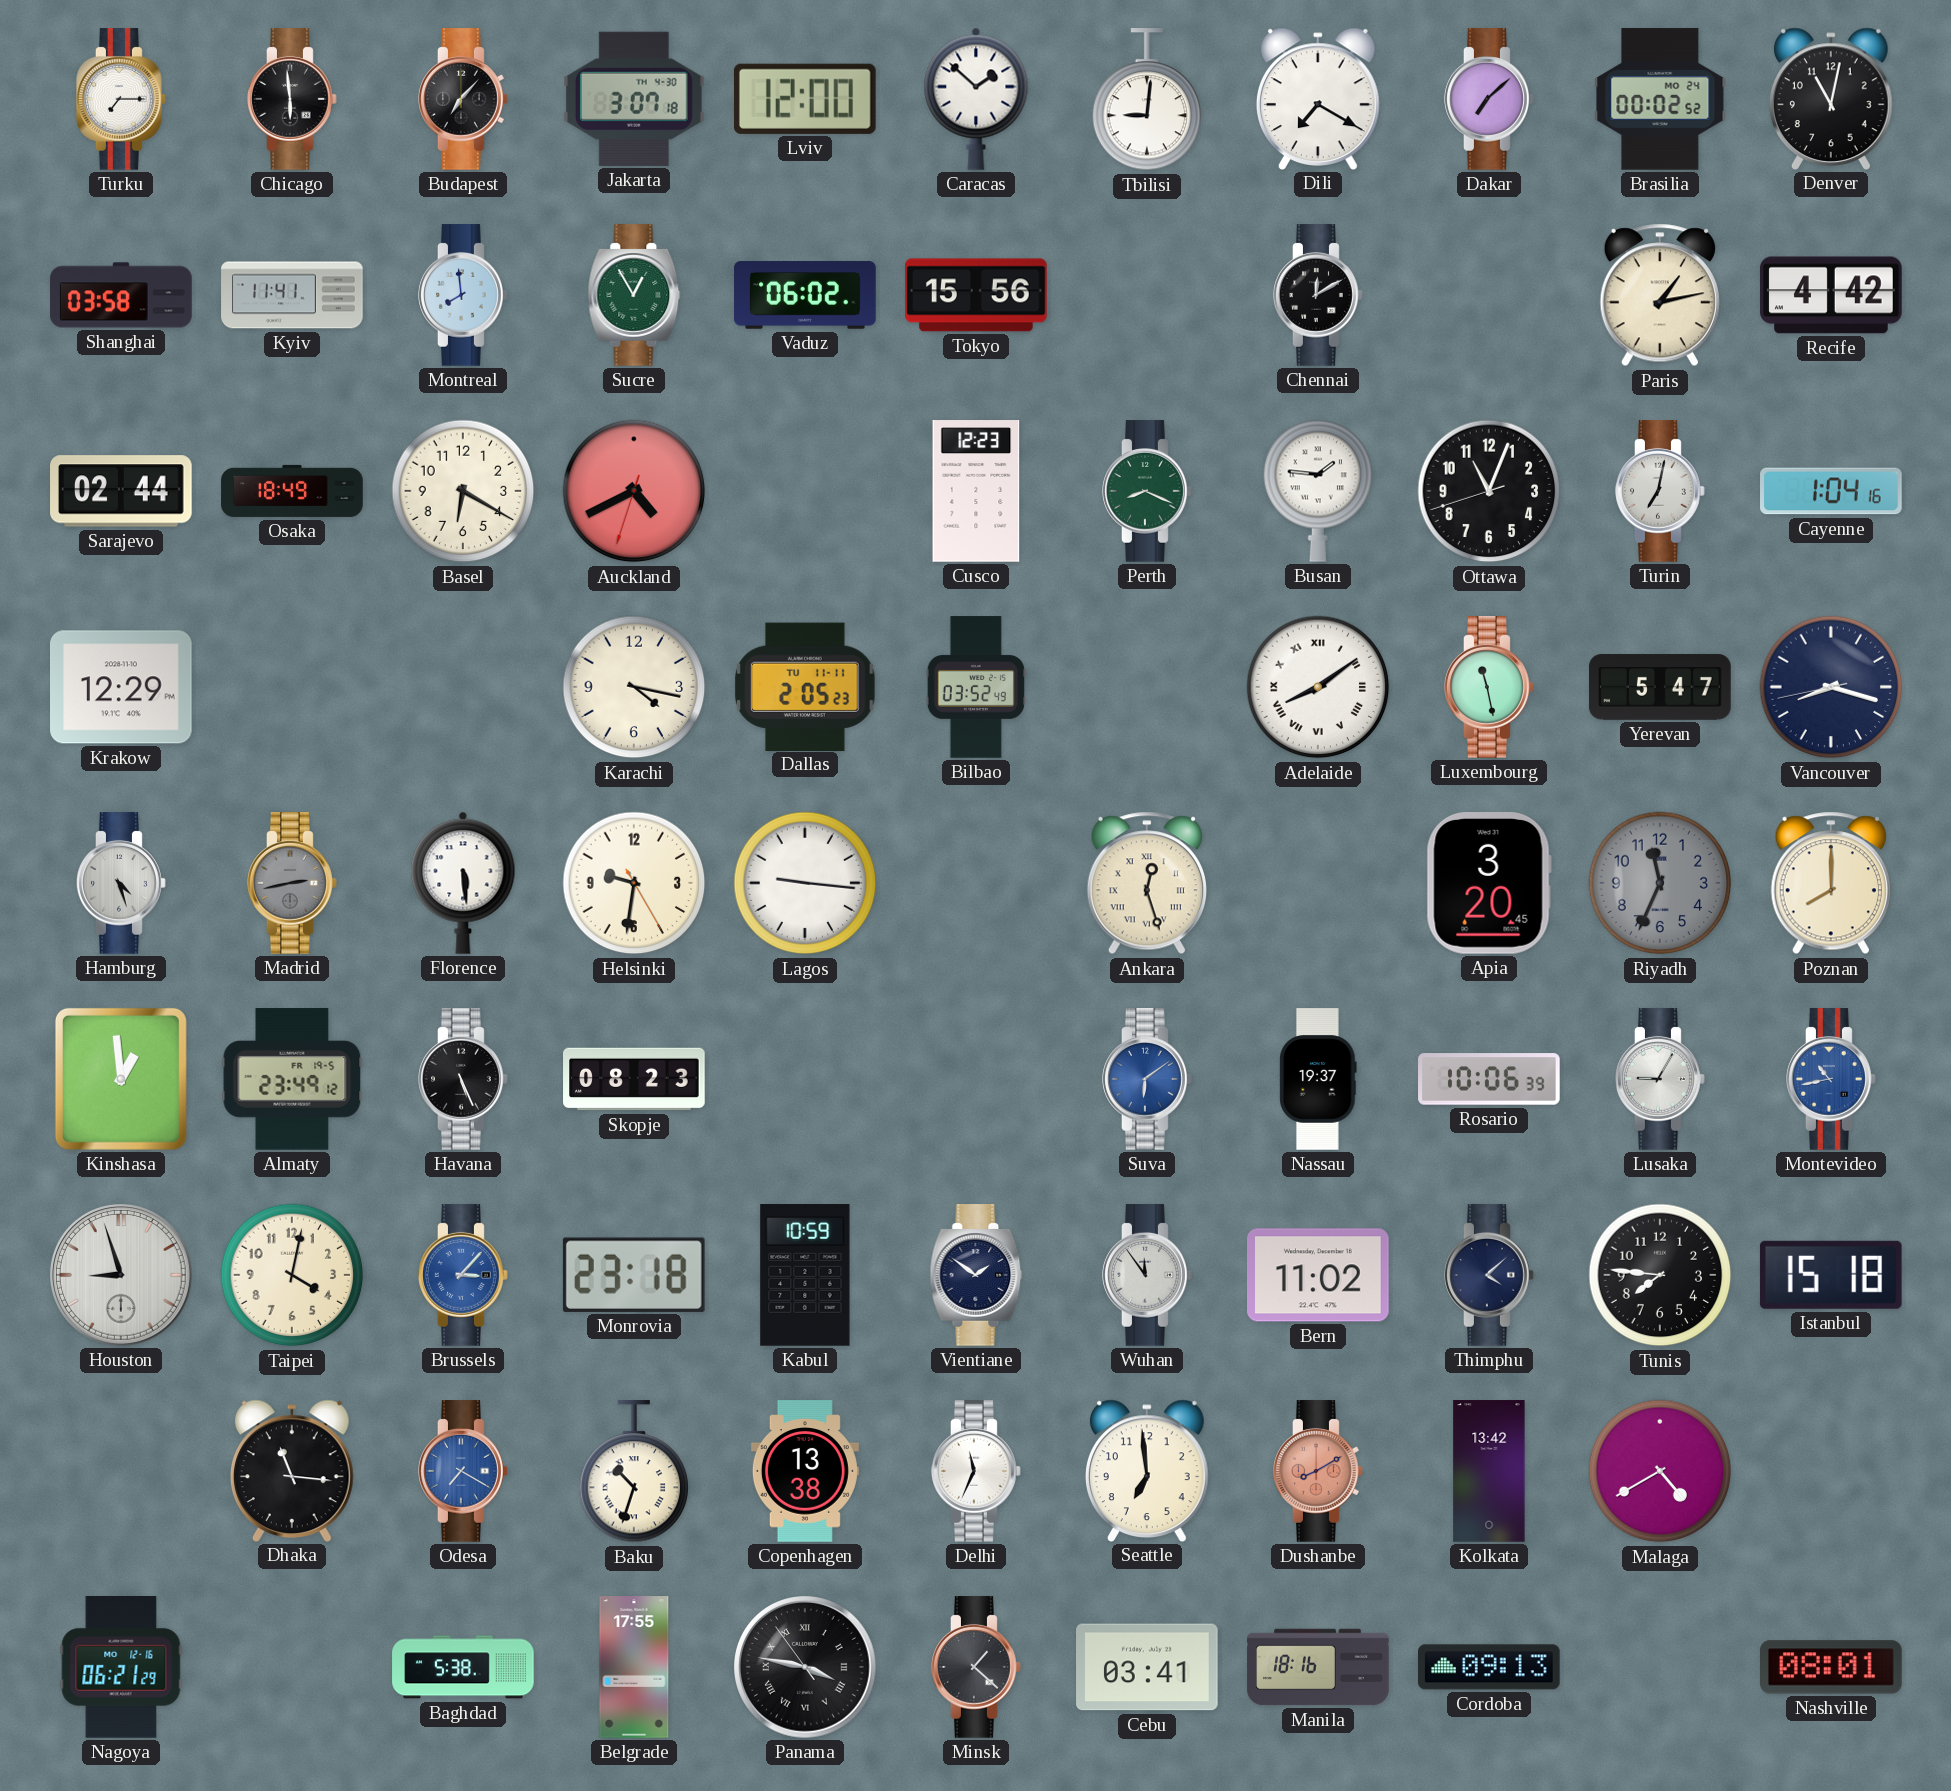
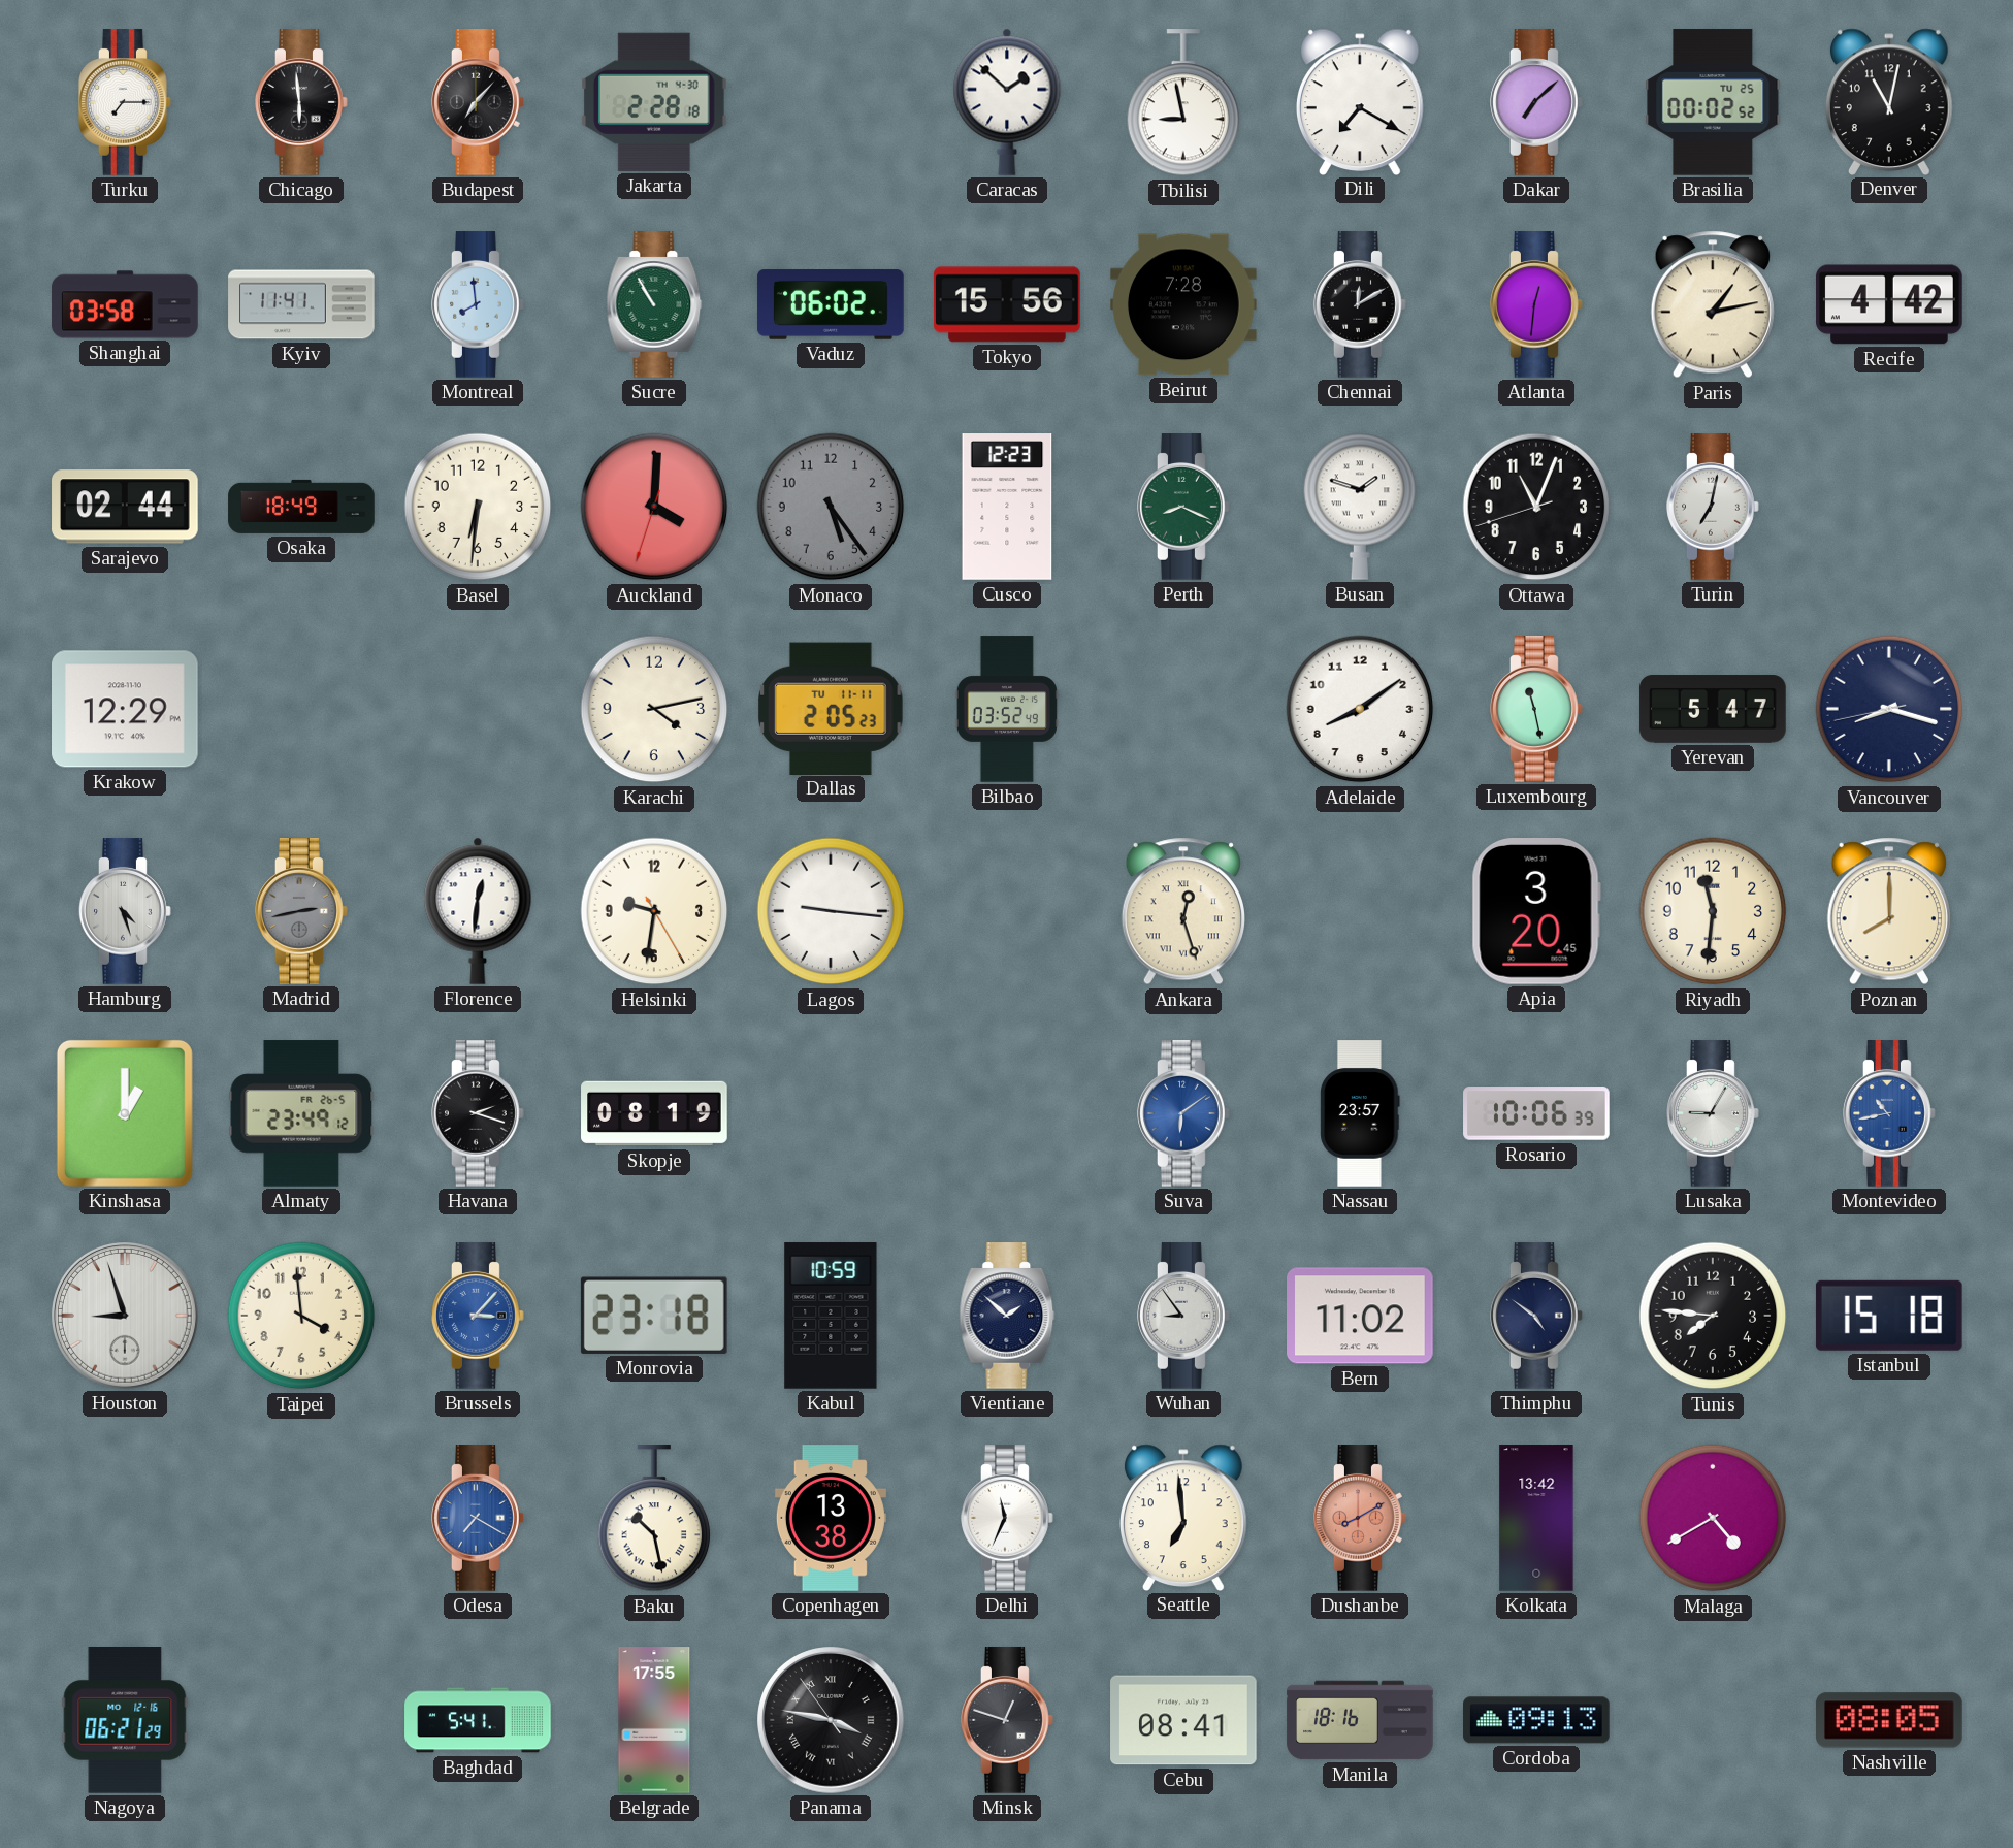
Jakarta: 3:07 -> 2:28 (654, 102)
Lviv: 12:00 -> none (805, 99)
Tbilisi: 9:01 -> 8:58 (1183, 103)
Brasilia date: MO 24 -> TU 25 (1713, 102)
Sucre: 12:55 -> 10:55 (654, 304)
Beirut: none -> 7:28 (1184, 304)
Atlanta: none -> 12:31 (1536, 304)
Basel: 6:20 -> 6:31 (478, 507)
Auckland: 4:40 -> 4:00 (654, 507)
Monaco: none -> 5:24 (831, 507)
Busan: 1:46 -> 1:48 (1360, 507)
Cayenne: 1:04 -> none (1831, 491)
Karachi: 4:17 -> 4:13 (654, 709)
Adelaide numerals: Roman -> Arabic (1360, 709)
Florence: 5:29 -> 12:31 (478, 911)
Riyadh: 11:34 -> 11:31 (1713, 911)
Riyadh dial: grey -> cream (1713, 911)
Kinshasa: 12:59 -> 1:00 (125, 1113)
Almaty date: FR 19-5 -> FR 26-5 (301, 1113)
Havana: 5:26 -> 2:18 (478, 1113)
Skopje: 08:23 -> 08:19 (654, 1113)
Nassau: 19:37 -> 23:57 (1360, 1113)
Taipei: 4:02 -> 3:59 (301, 1316)
Vientiane: 1:51 -> 1:52 (1007, 1316)
Wuhan: 11:54 -> 8:54 (1183, 1316)
Thimphu: 4:08 -> 4:51 (1536, 1316)
Dhaka: 11:16 -> none (292, 1470)
Baku: 10:33 -> 10:28 (654, 1519)
Baghdad: 5:38 -> 5:41 (478, 1720)
Minsk: 1:22 -> 12:48 (1007, 1720)
Cebu: 03:41 -> 08:41 (1183, 1720)
Nashville: 08:01 -> 08:05 (1890, 1720)
